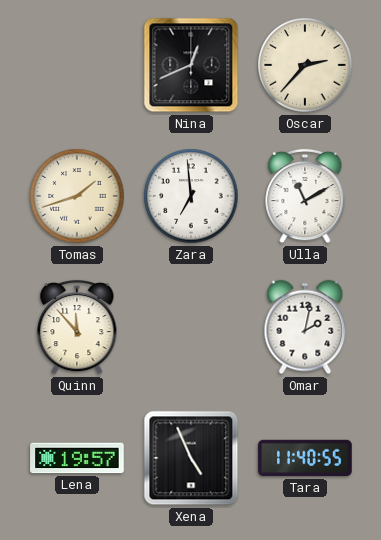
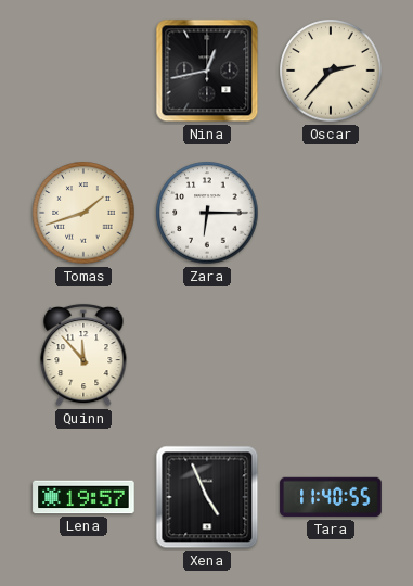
Nina: 12:41 -> 12:43 (207, 71)
Zara: 6:59 -> 6:15 (207, 213)
Ulla: 11:10 -> none (305, 196)
Omar: 2:02 -> none (305, 327)
